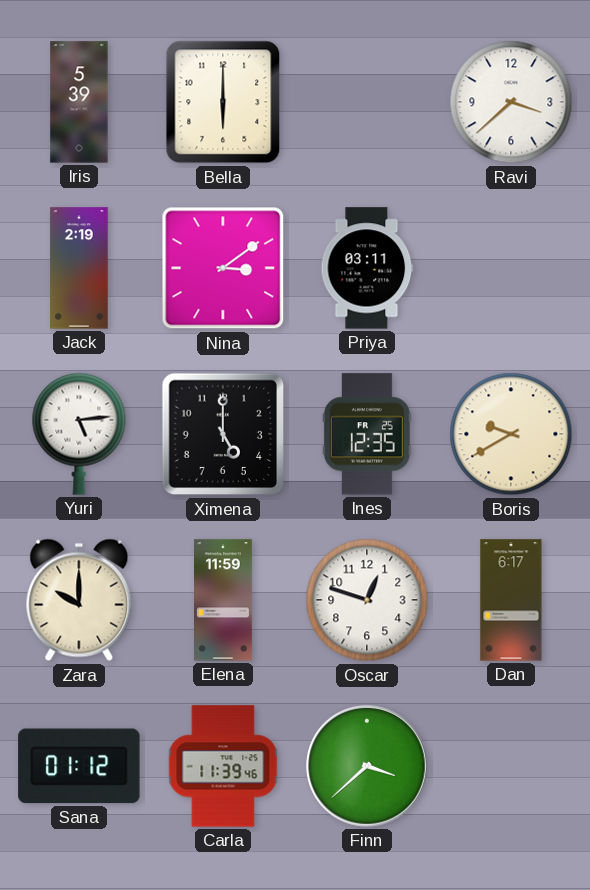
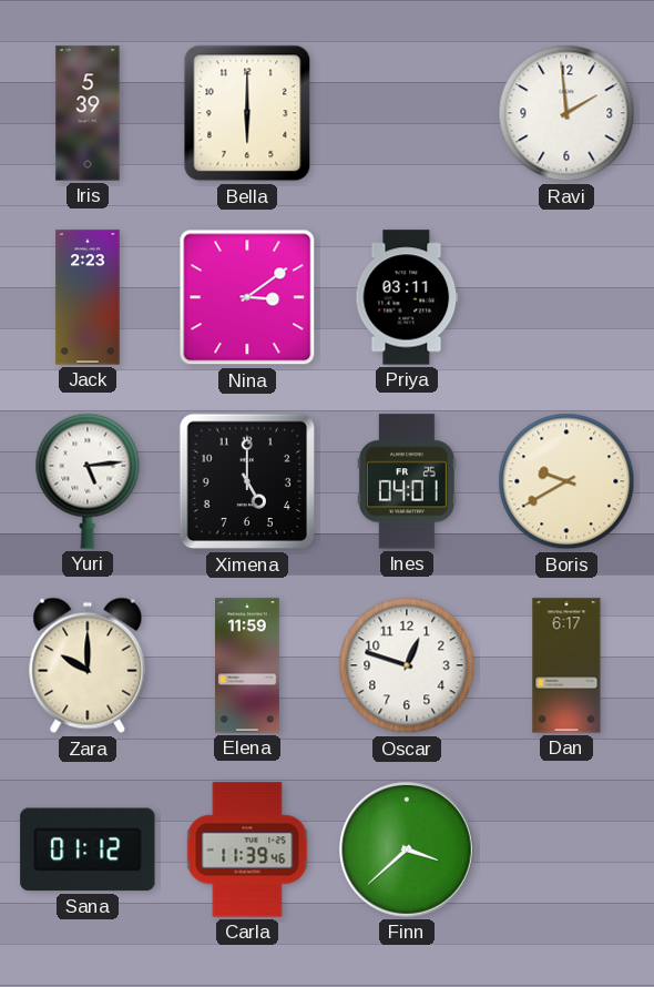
Ravi: 3:38 -> 1:59 (566, 113)
Jack: 2:19 -> 2:23 (88, 297)
Ines: 12:35 -> 04:01 (407, 481)
